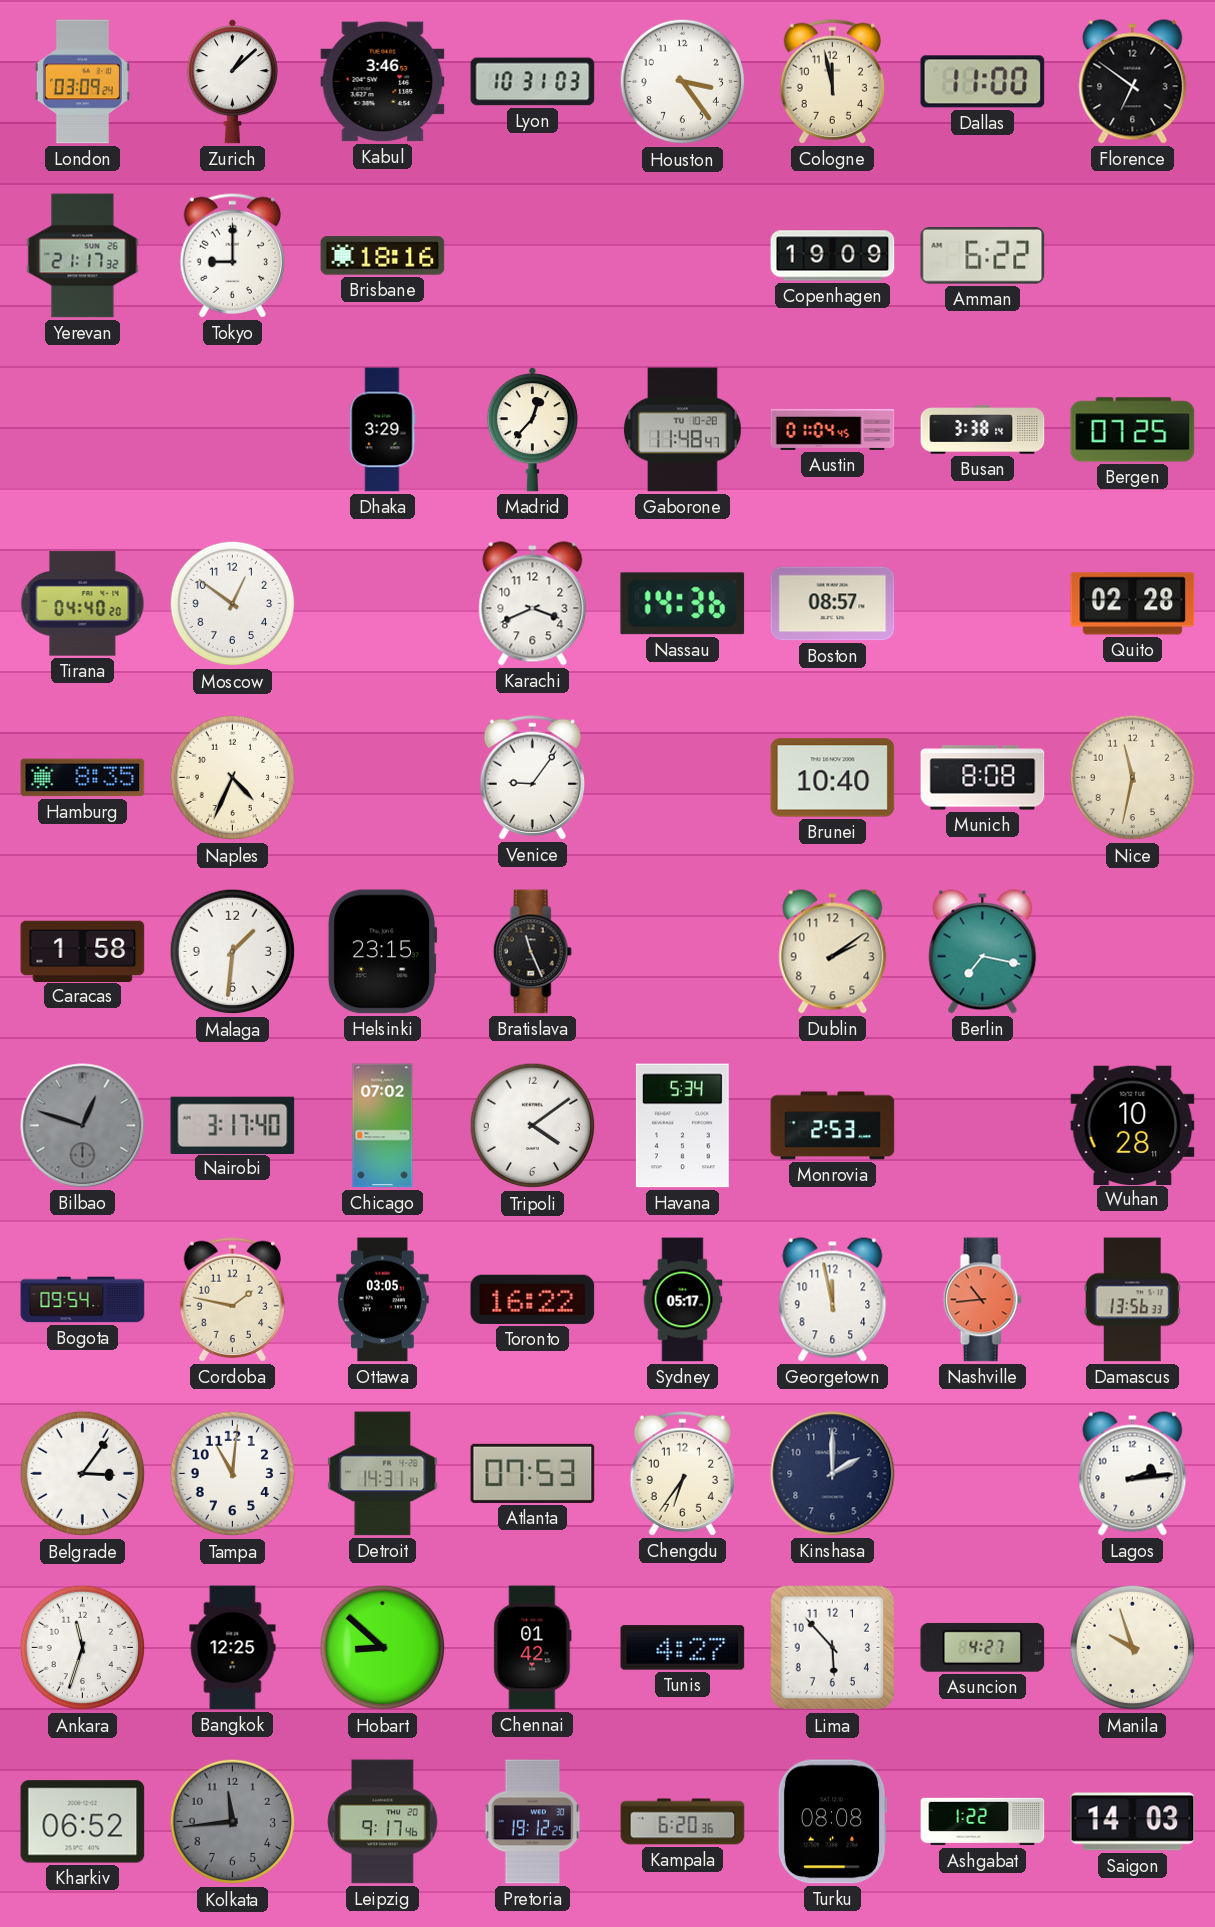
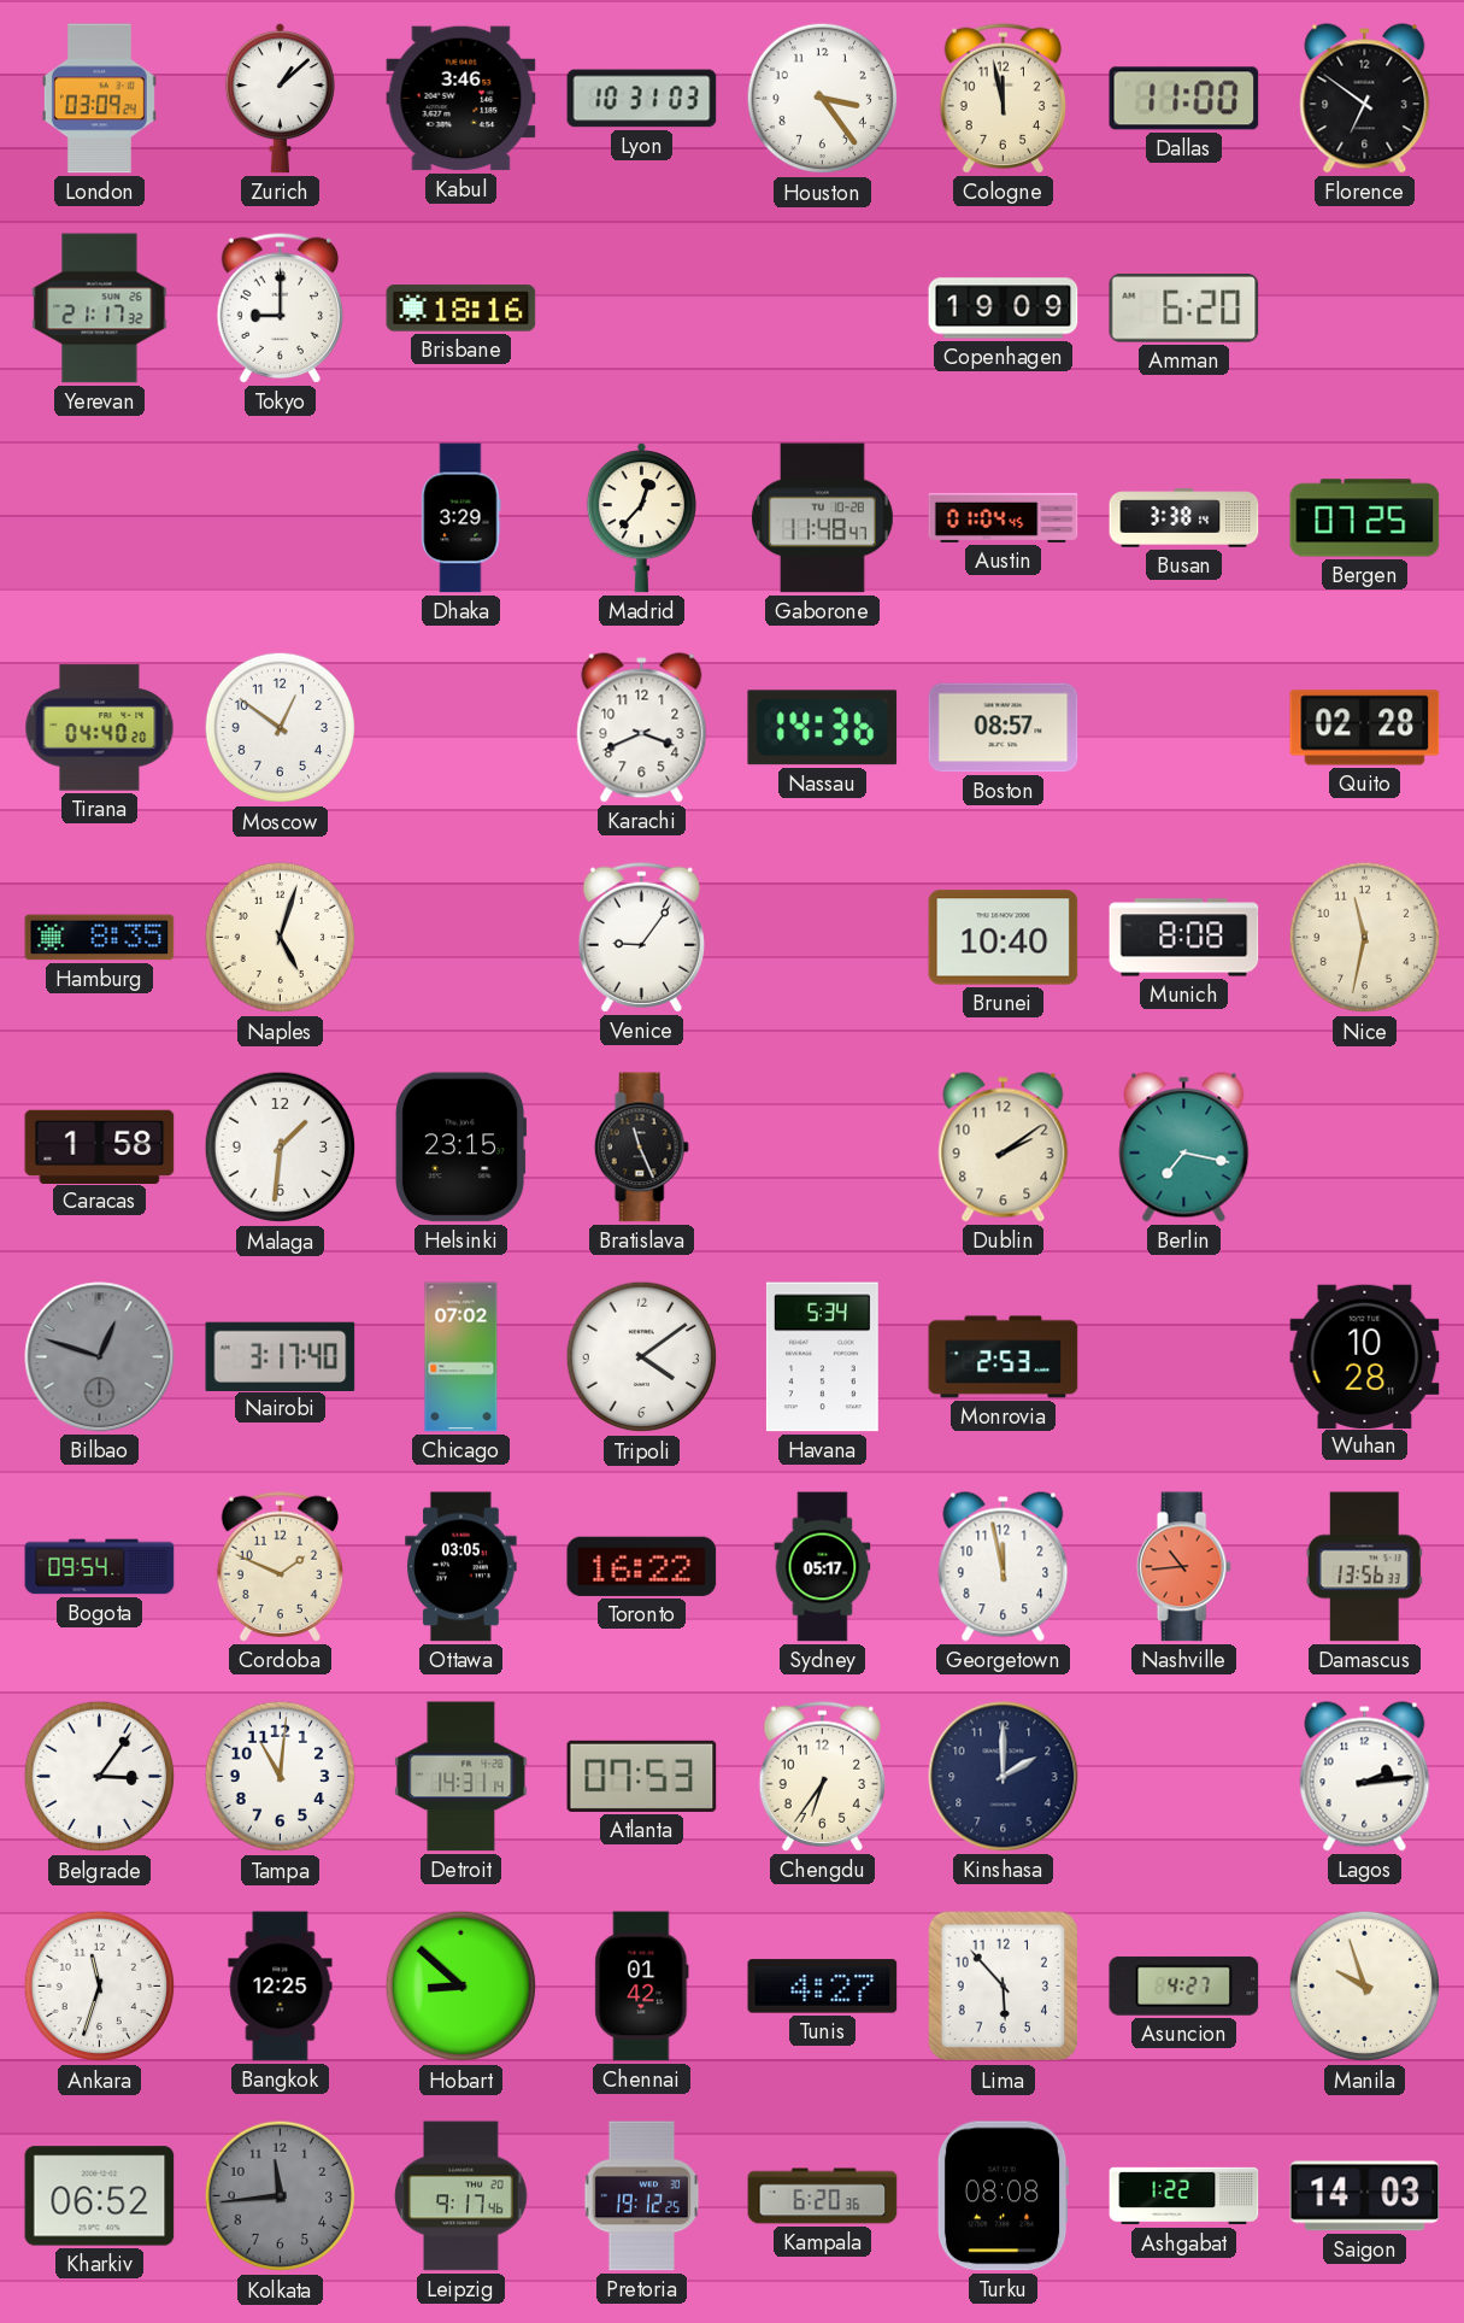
Amman: 6:22 -> 6:20 (1184, 309)
Naples: 4:34 -> 5:03 (281, 938)
Cordoba: 1:47 -> 1:49 (280, 1566)
